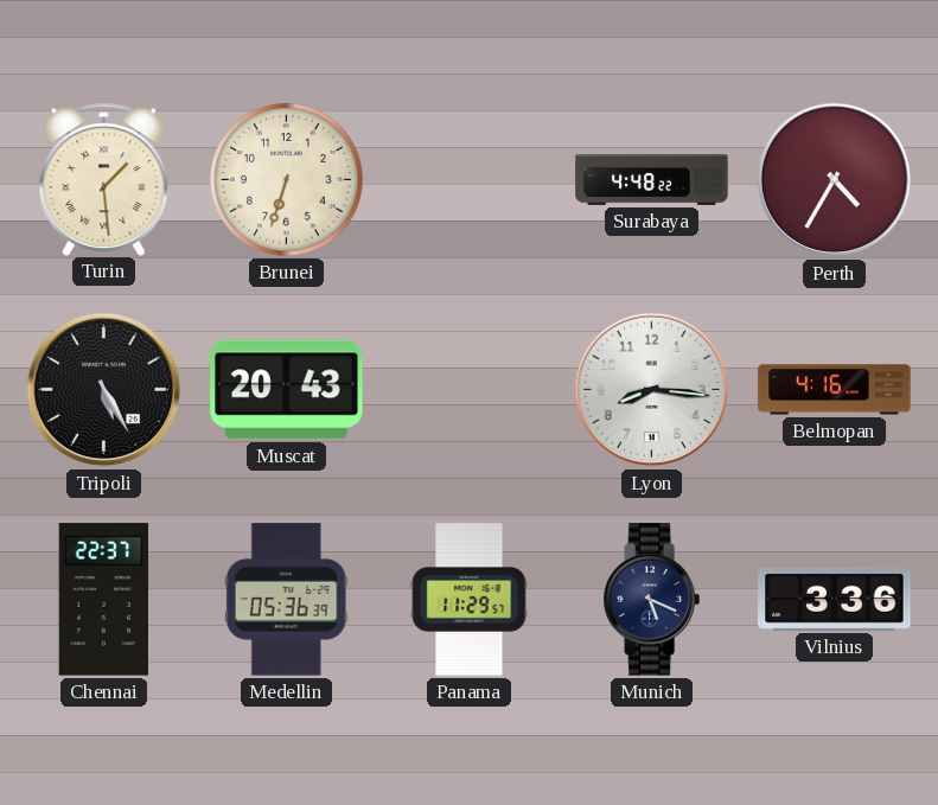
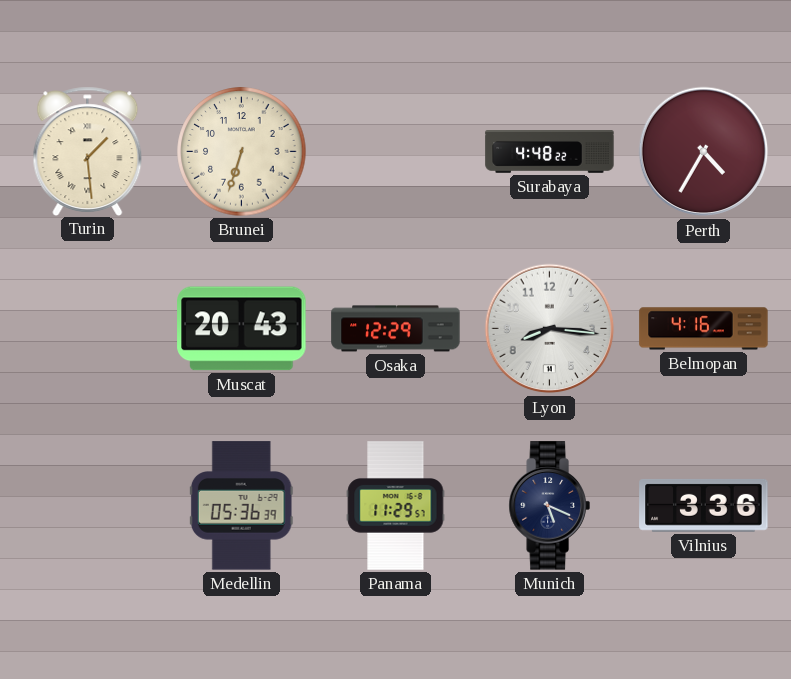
Tripoli: 5:25 -> none (104, 390)
Osaka: none -> 12:29 (396, 329)
Chennai: 22:37 -> none (103, 600)
